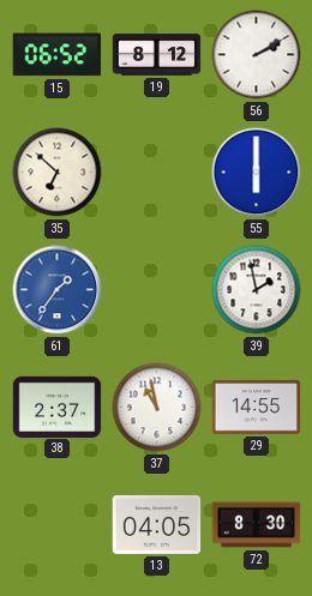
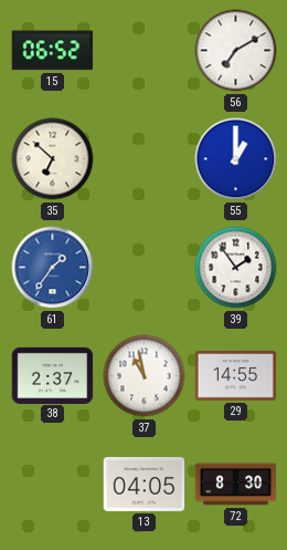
19: 8:12 -> none (157, 55)
56: 2:10 -> 7:10 (236, 51)
55: 6:00 -> 1:00 (236, 159)
39: 1:58 -> 1:54 (236, 268)
